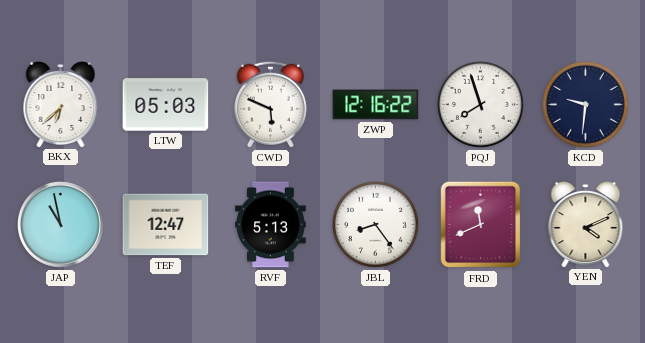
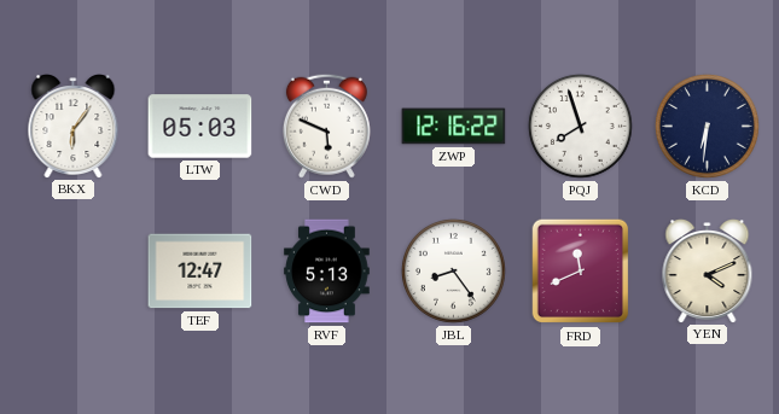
BKX: 6:38 -> 6:06 (74, 127)
KCD: 9:31 -> 6:31 (707, 126)
JAP: 10:58 -> none (61, 225)
